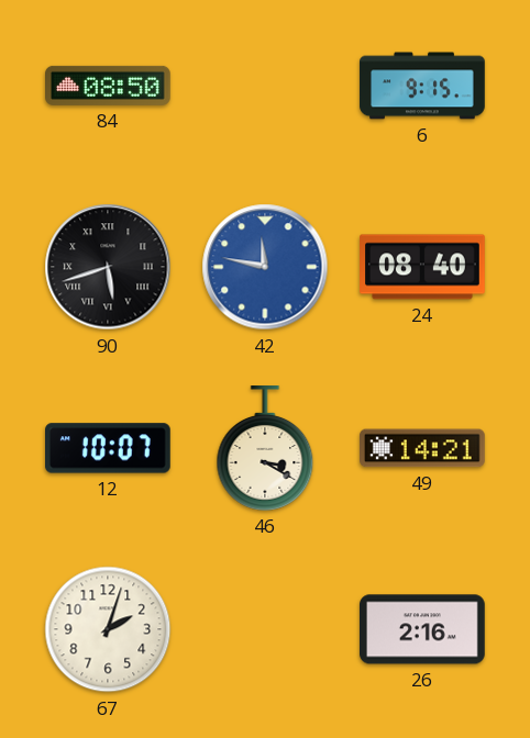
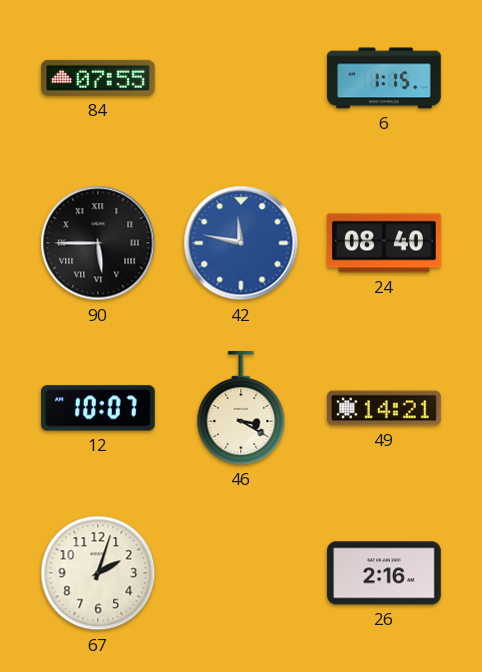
84: 08:50 -> 07:55 (99, 78)
6: 9:15 -> 1:15 (384, 78)
90: 5:42 -> 5:45 (98, 243)
